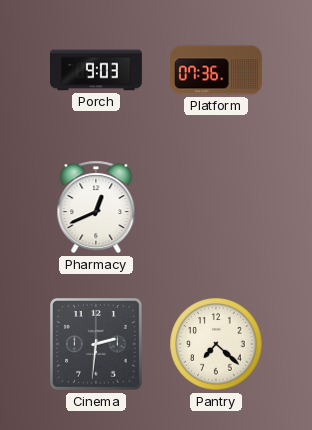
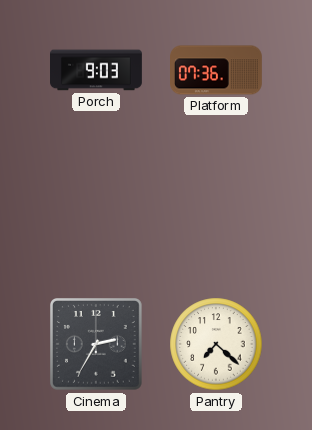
Pharmacy: 12:41 -> none (96, 207)
Cinema: 2:31 -> 2:35 (97, 345)
